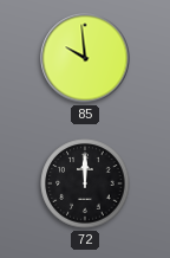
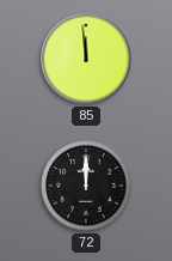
85: 9:59 -> 11:59 (86, 59)
